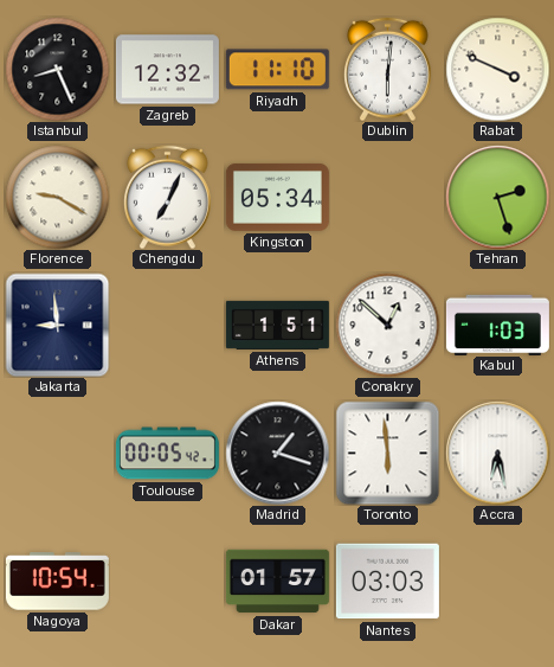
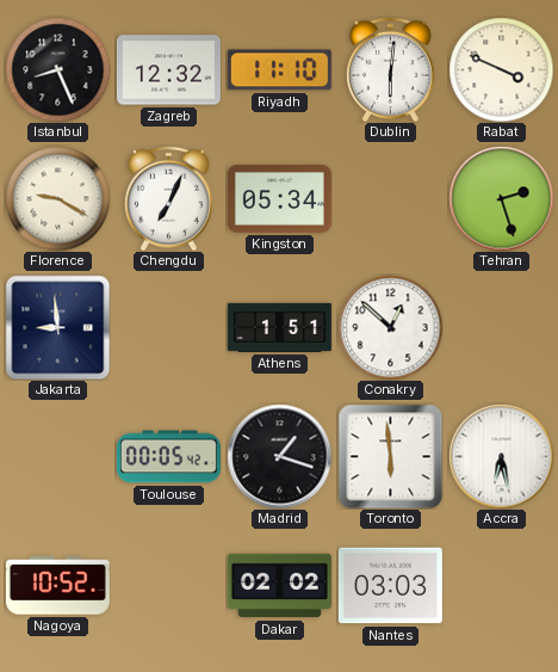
Kabul: 1:03 -> none (497, 325)
Nagoya: 10:54 -> 10:52 (57, 586)
Dakar: 01:57 -> 02:02 (279, 586)
